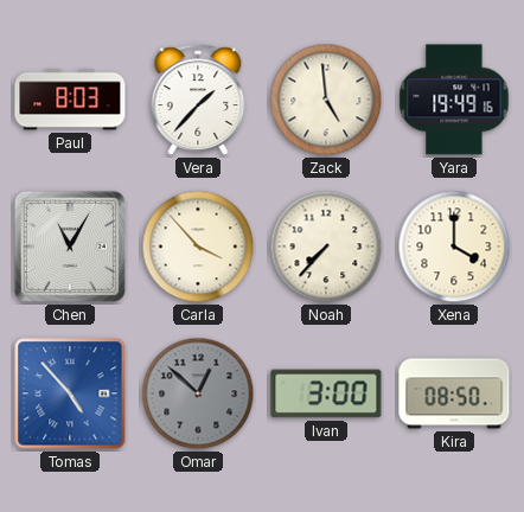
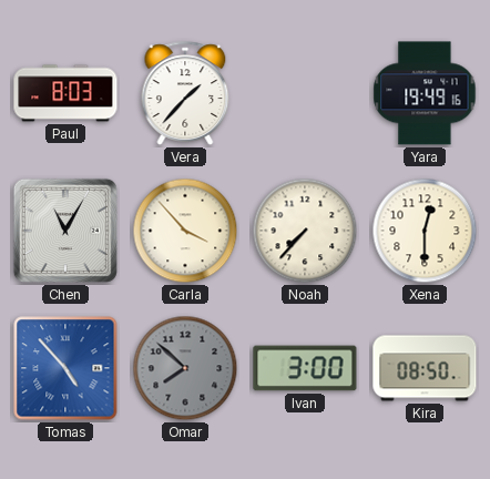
Zack: 4:59 -> none (326, 100)
Xena: 4:00 -> 12:30 (425, 231)
Omar: 12:52 -> 7:52 (185, 368)
